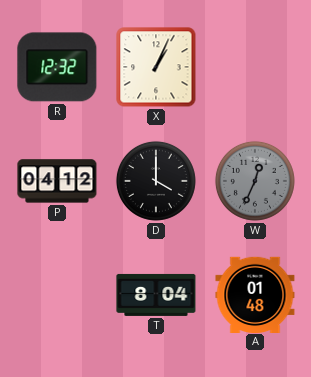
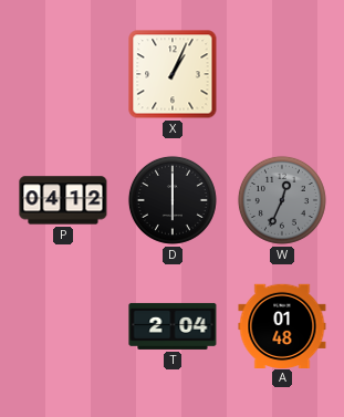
R: 12:32 -> none (57, 67)
D: 4:00 -> 6:00 (173, 200)
T: 8:04 -> 2:04 (173, 326)
